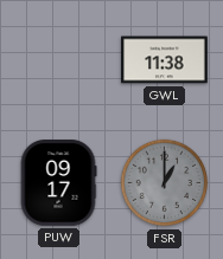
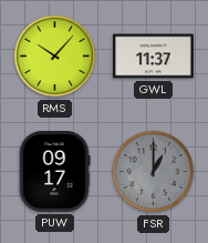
RMS: none -> 10:07 (55, 57)
GWL: 11:38 -> 11:37 (154, 57)
